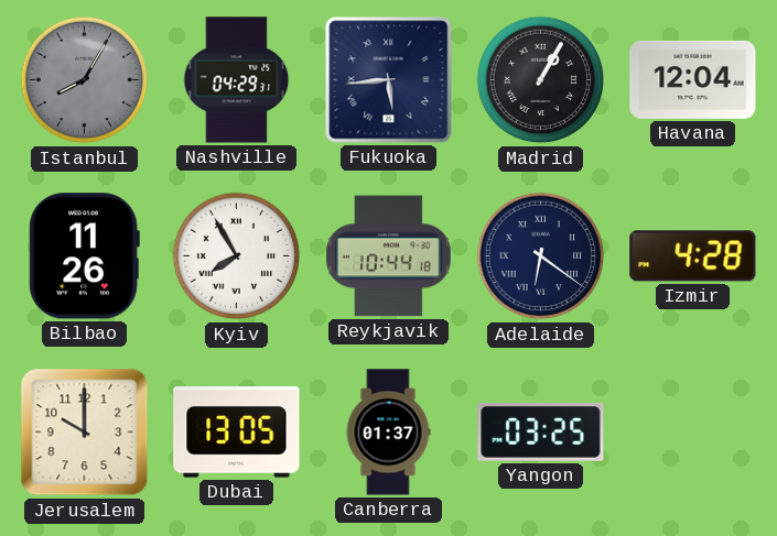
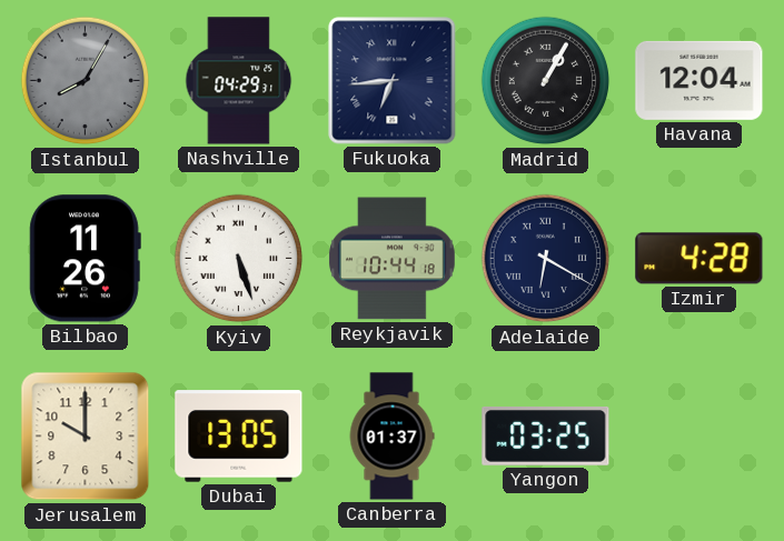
Fukuoka: 5:44 -> 6:44 (393, 81)
Kyiv: 7:55 -> 5:27 (239, 259)
Adelaide: 6:21 -> 6:20 (546, 259)
